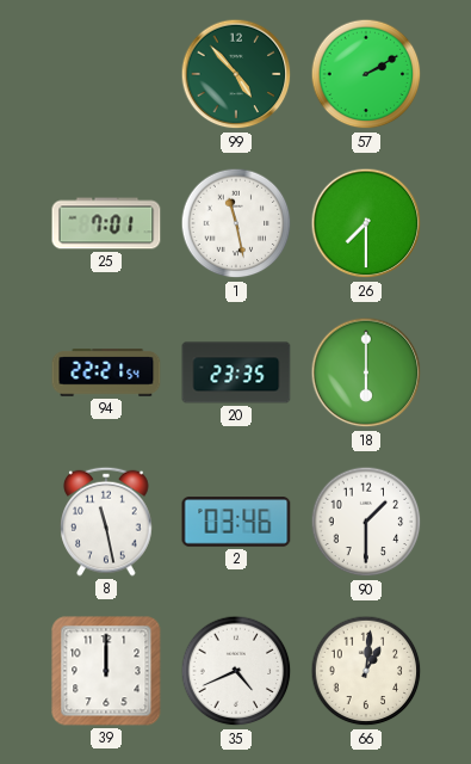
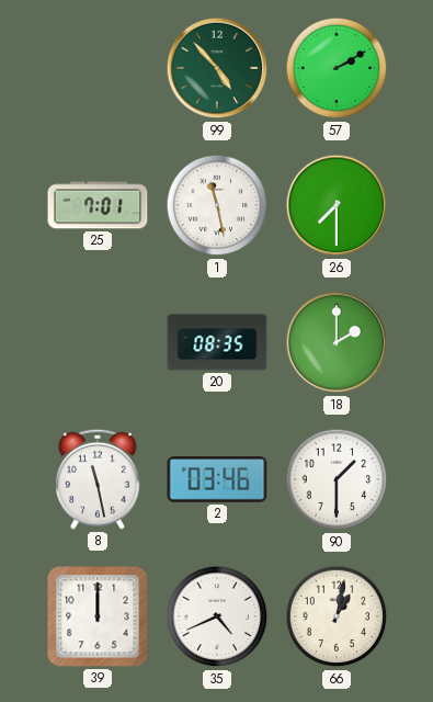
94: 22:21 -> none (106, 372)
20: 23:35 -> 08:35 (217, 342)
18: 6:00 -> 2:00 (337, 342)
66: 1:01 -> 1:02 (337, 616)
